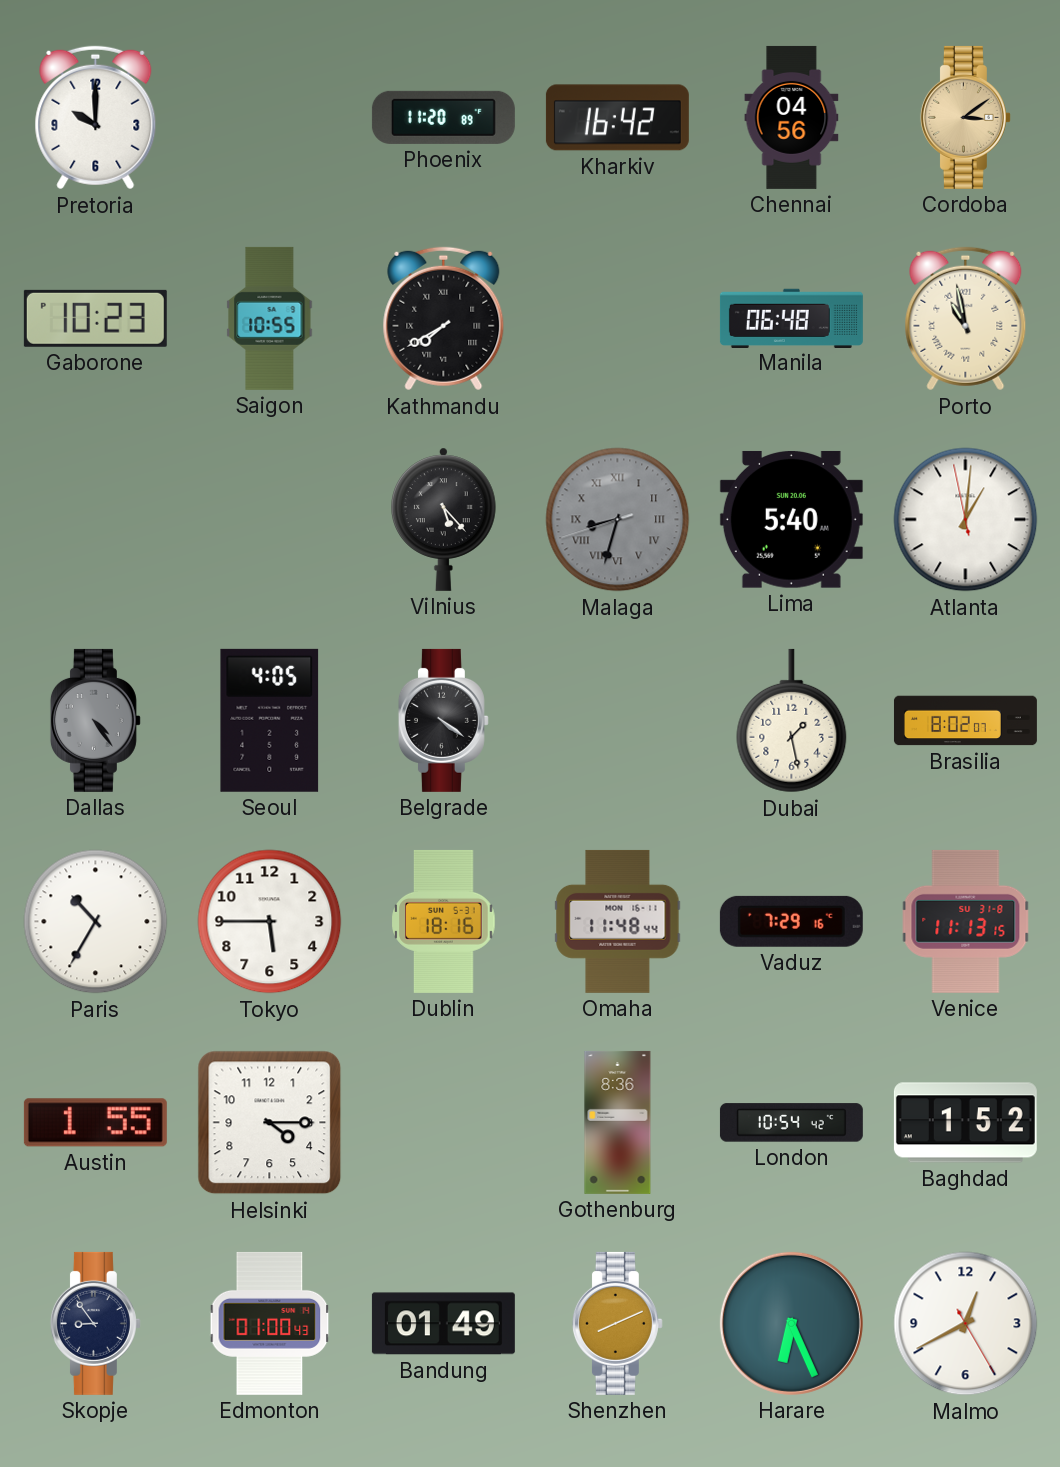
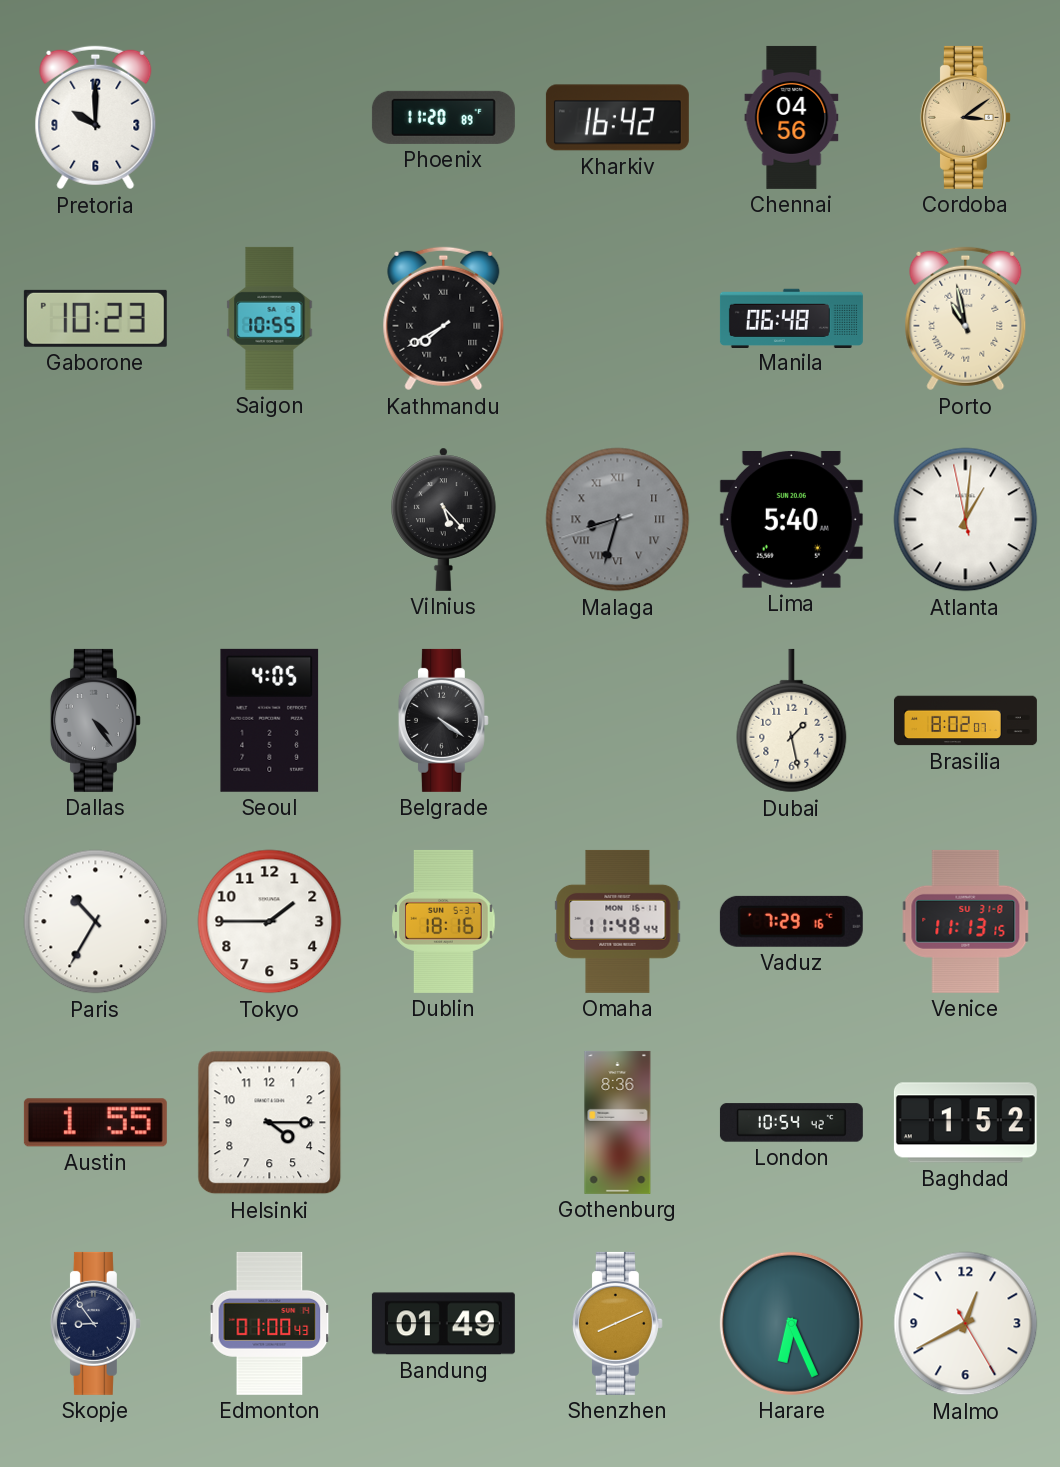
Tokyo: 5:45 -> 1:45 (270, 922)
